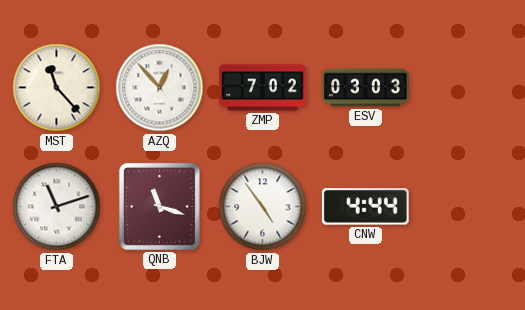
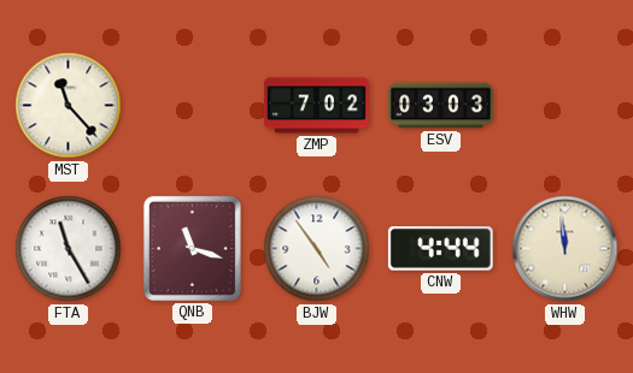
AZQ: 12:53 -> none (160, 88)
FTA: 11:12 -> 11:25 (69, 249)
WHW: none -> 11:59 (565, 249)
